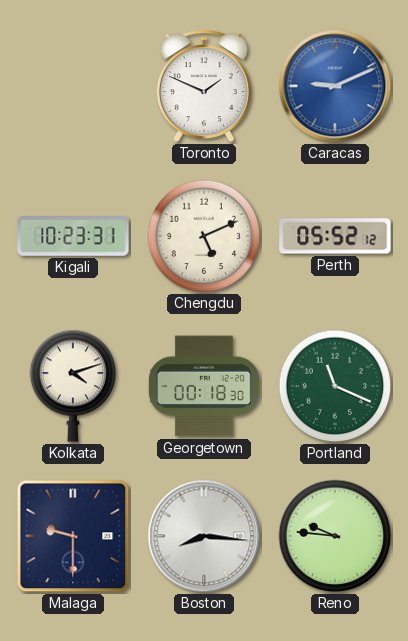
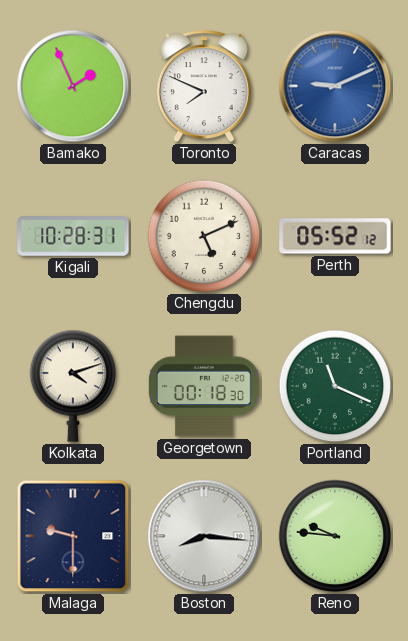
Bamako: none -> 1:56 (73, 86)
Toronto: 1:49 -> 7:49 (204, 87)
Kigali: 10:23 -> 10:28 (73, 236)
